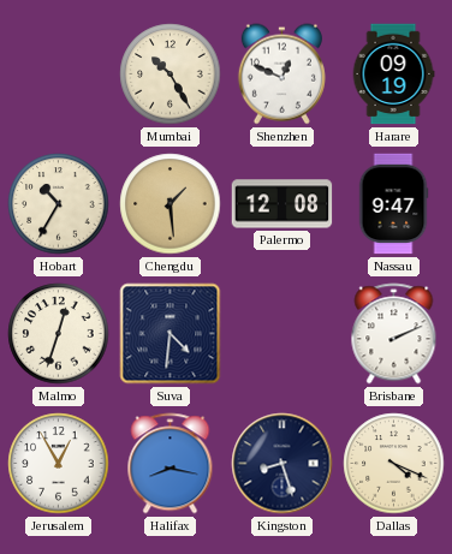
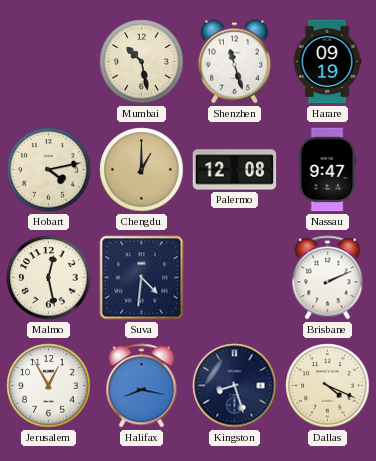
Mumbai: 10:25 -> 10:28 (142, 62)
Shenzhen: 12:49 -> 11:27 (234, 62)
Hobart: 10:35 -> 4:13 (49, 170)
Chengdu: 1:29 -> 1:00 (142, 170)
Malmo: 12:33 -> 12:28 (49, 278)
